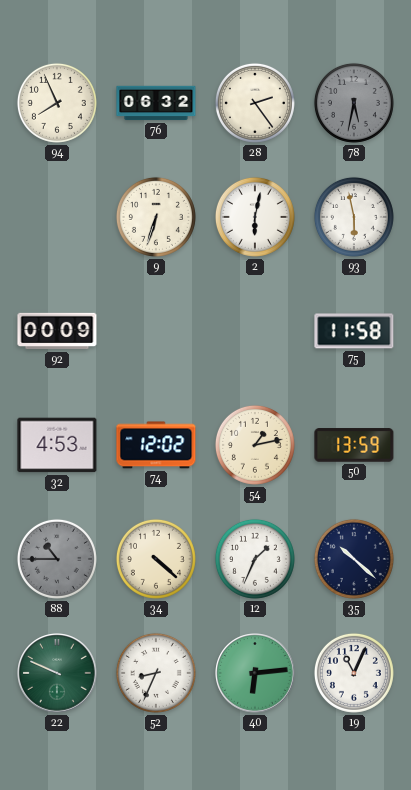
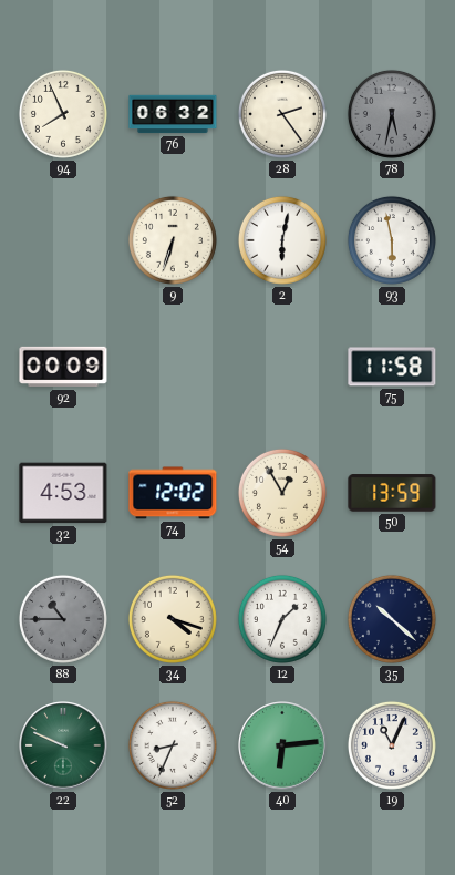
54: 1:13 -> 12:55 (282, 493)
34: 4:22 -> 4:18 (173, 619)
